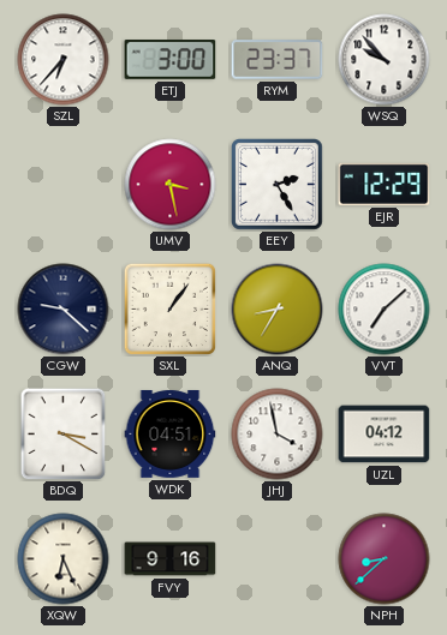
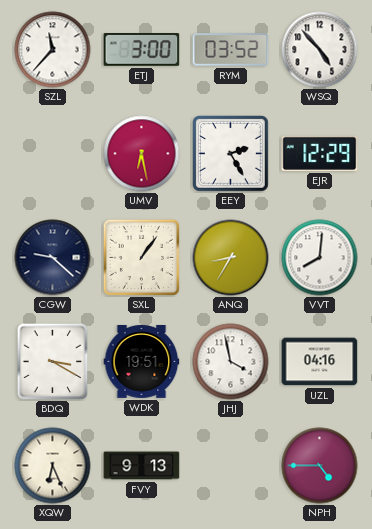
SZL: 6:37 -> 11:37 (53, 50)
RYM: 23:37 -> 03:52 (231, 50)
WSQ: 9:53 -> 4:53 (320, 50)
UMV: 3:28 -> 6:28 (142, 154)
VVT: 7:08 -> 8:01 (320, 258)
WDK: 04:51 -> 19:51 (142, 361)
UZL: 04:12 -> 04:16 (320, 362)
FVY: 9:16 -> 9:13 (142, 466)
NPH: 8:38 -> 4:45 (320, 466)
